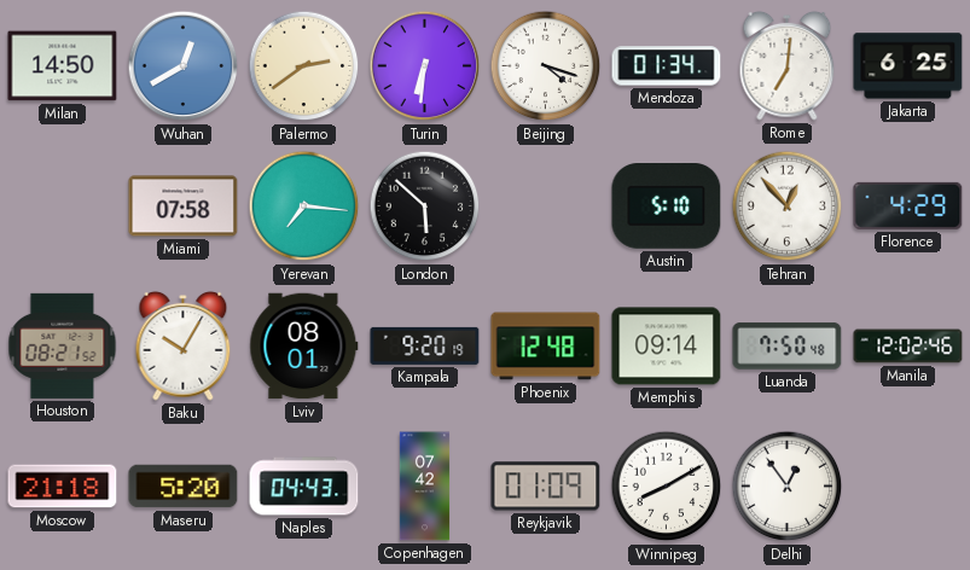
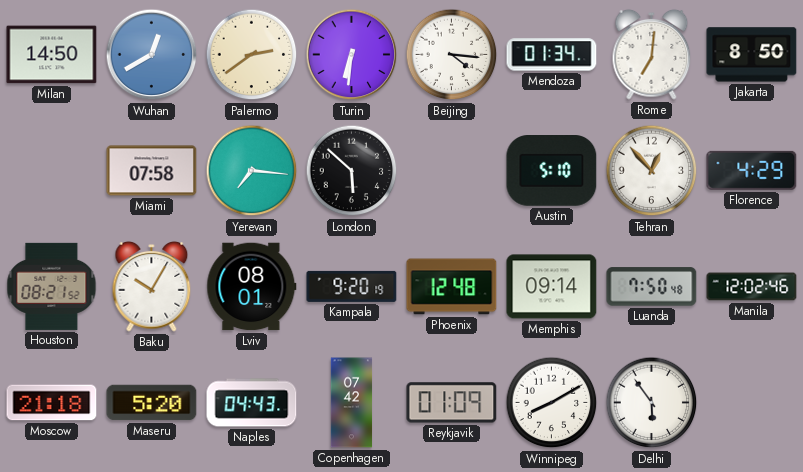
Beijing: 4:18 -> 4:16 (452, 55)
Jakarta: 6:25 -> 8:50 (752, 55)
Delhi: 12:54 -> 5:54 (652, 403)
